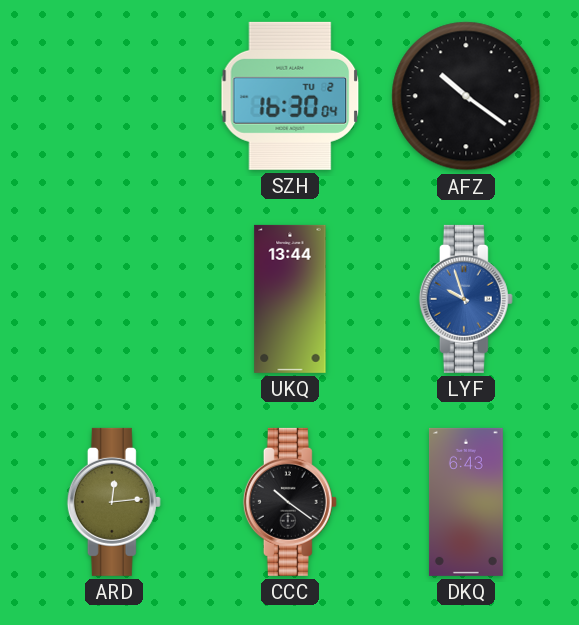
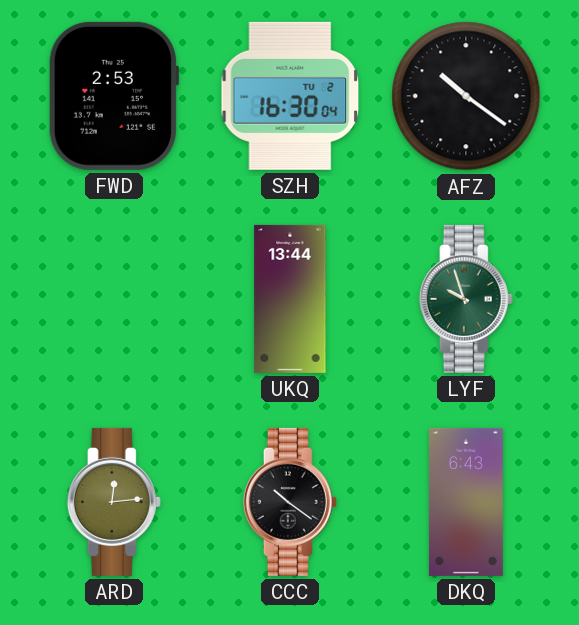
FWD: none -> 2:53 (113, 96)
LYF dial: blue -> green (466, 299)
